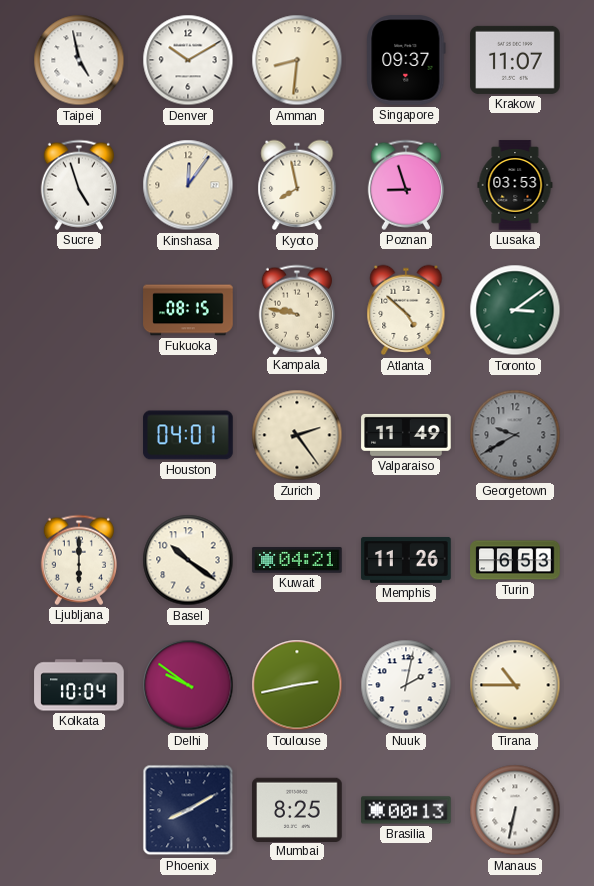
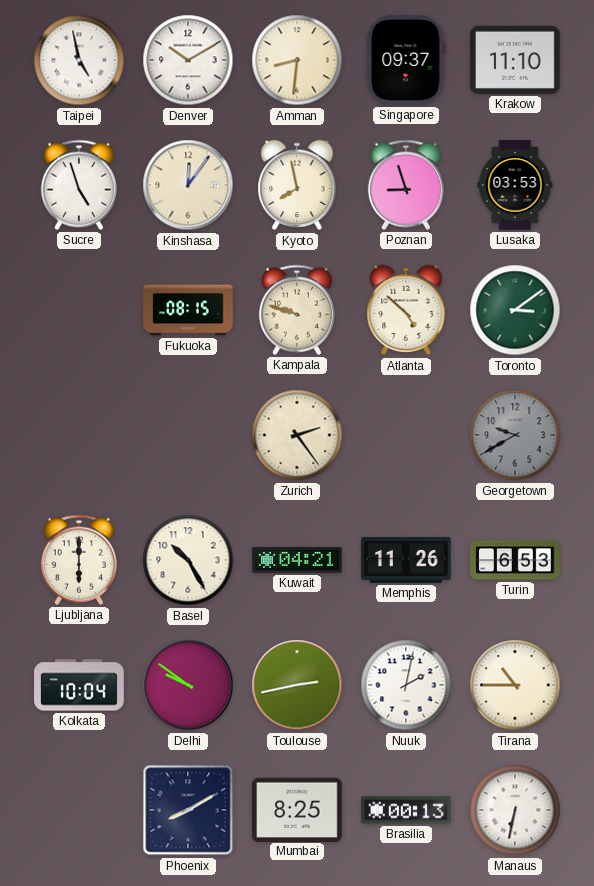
Krakow: 11:07 -> 11:10 (515, 60)
Kampala: 9:47 -> 9:48 (297, 310)
Houston: 04:01 -> none (188, 435)
Valparaiso: 11:49 -> none (406, 435)
Basel: 10:21 -> 10:25 (188, 560)
